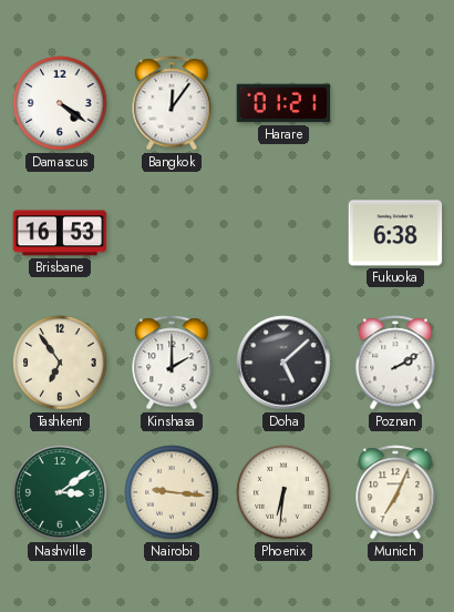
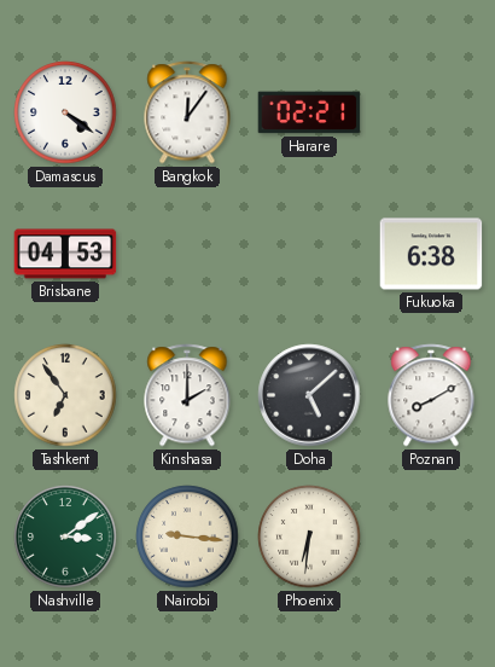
Harare: 01:21 -> 02:21 (309, 112)
Brisbane: 16:53 -> 04:53 (65, 254)
Poznan: 2:10 -> 8:10 (431, 395)
Munich: 7:04 -> none (395, 492)
